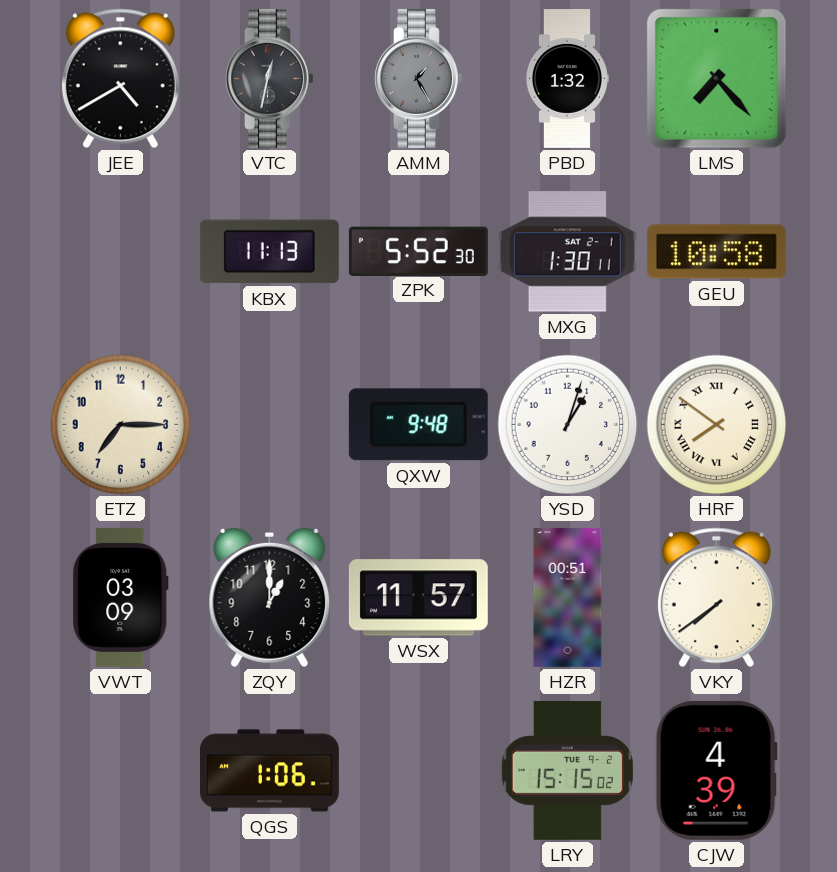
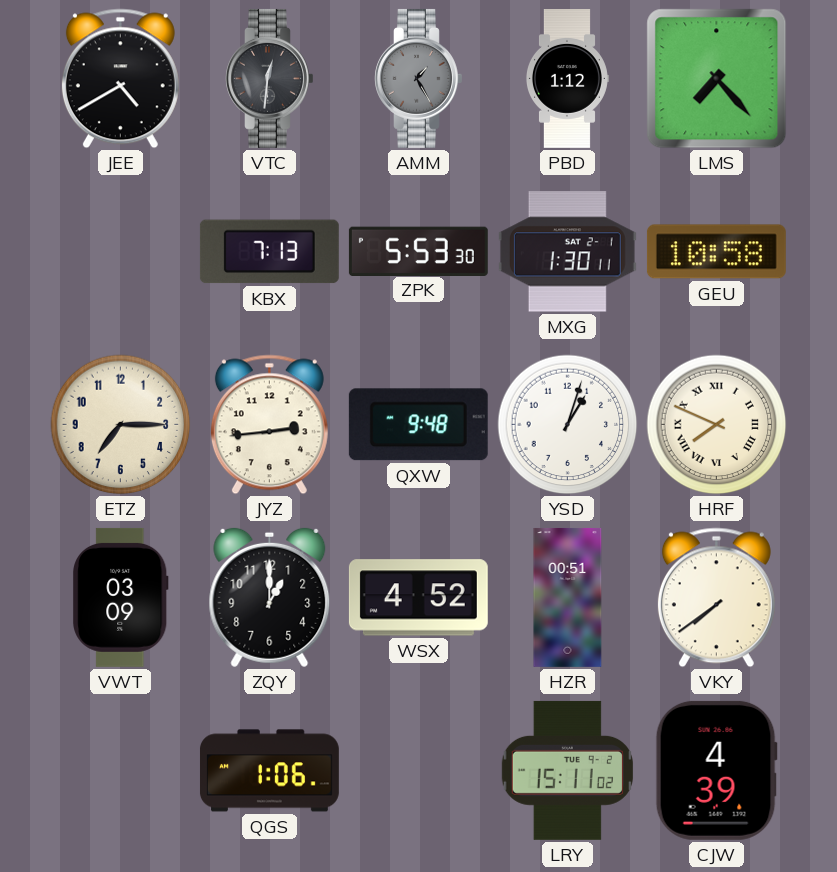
VTC: 12:32 -> 12:31 (270, 78)
PBD: 1:32 -> 1:12 (567, 79)
KBX: 11:13 -> 7:13 (269, 252)
ZPK: 5:52 -> 5:53 (418, 251)
JYZ: none -> 2:44 (269, 425)
HRF: 7:51 -> 7:49 (717, 425)
WSX: 11:57 -> 4:52 (418, 598)
LRY: 15:15 -> 15:11 (567, 770)
